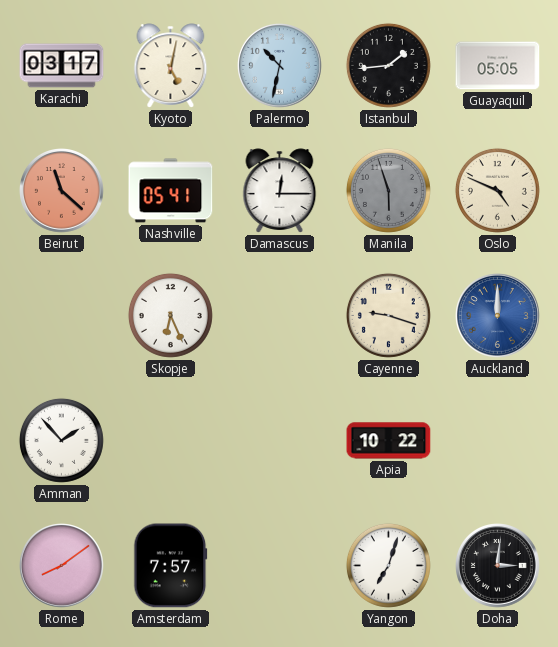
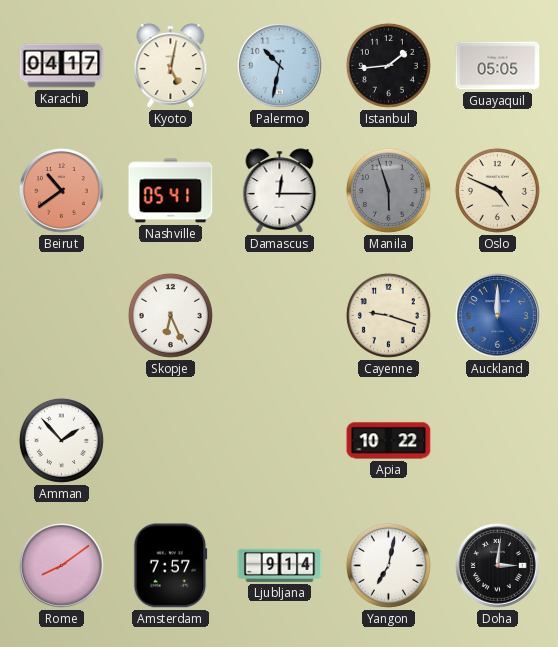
Karachi: 03:17 -> 04:17 (62, 66)
Beirut: 11:22 -> 10:39 (62, 191)
Ljubljana: none -> 9:14 (280, 565)
Yangon: 7:03 -> 7:02 (388, 565)
